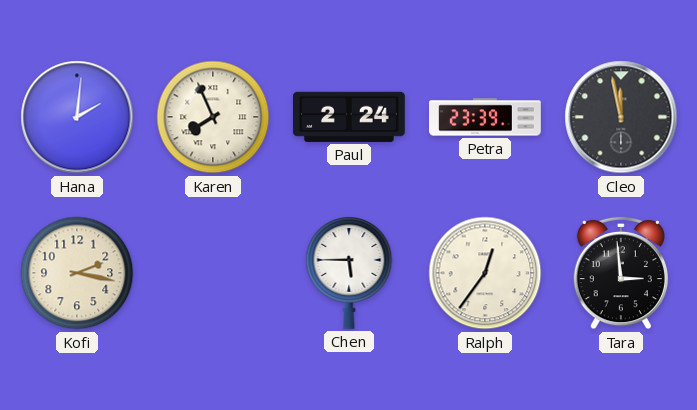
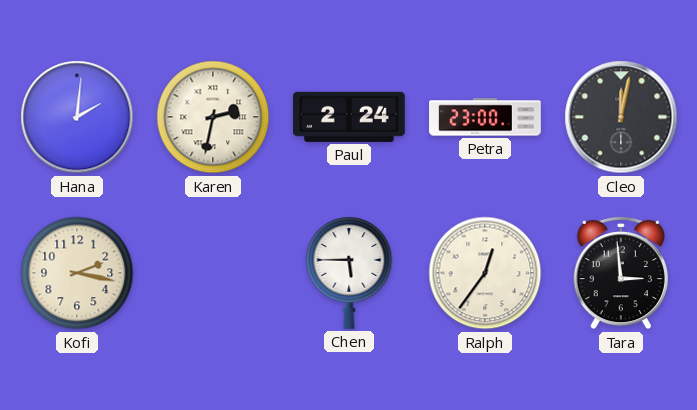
Karen: 7:56 -> 2:32 (213, 117)
Petra: 23:39 -> 23:00 (485, 117)
Cleo: 11:58 -> 12:02 (621, 117)
